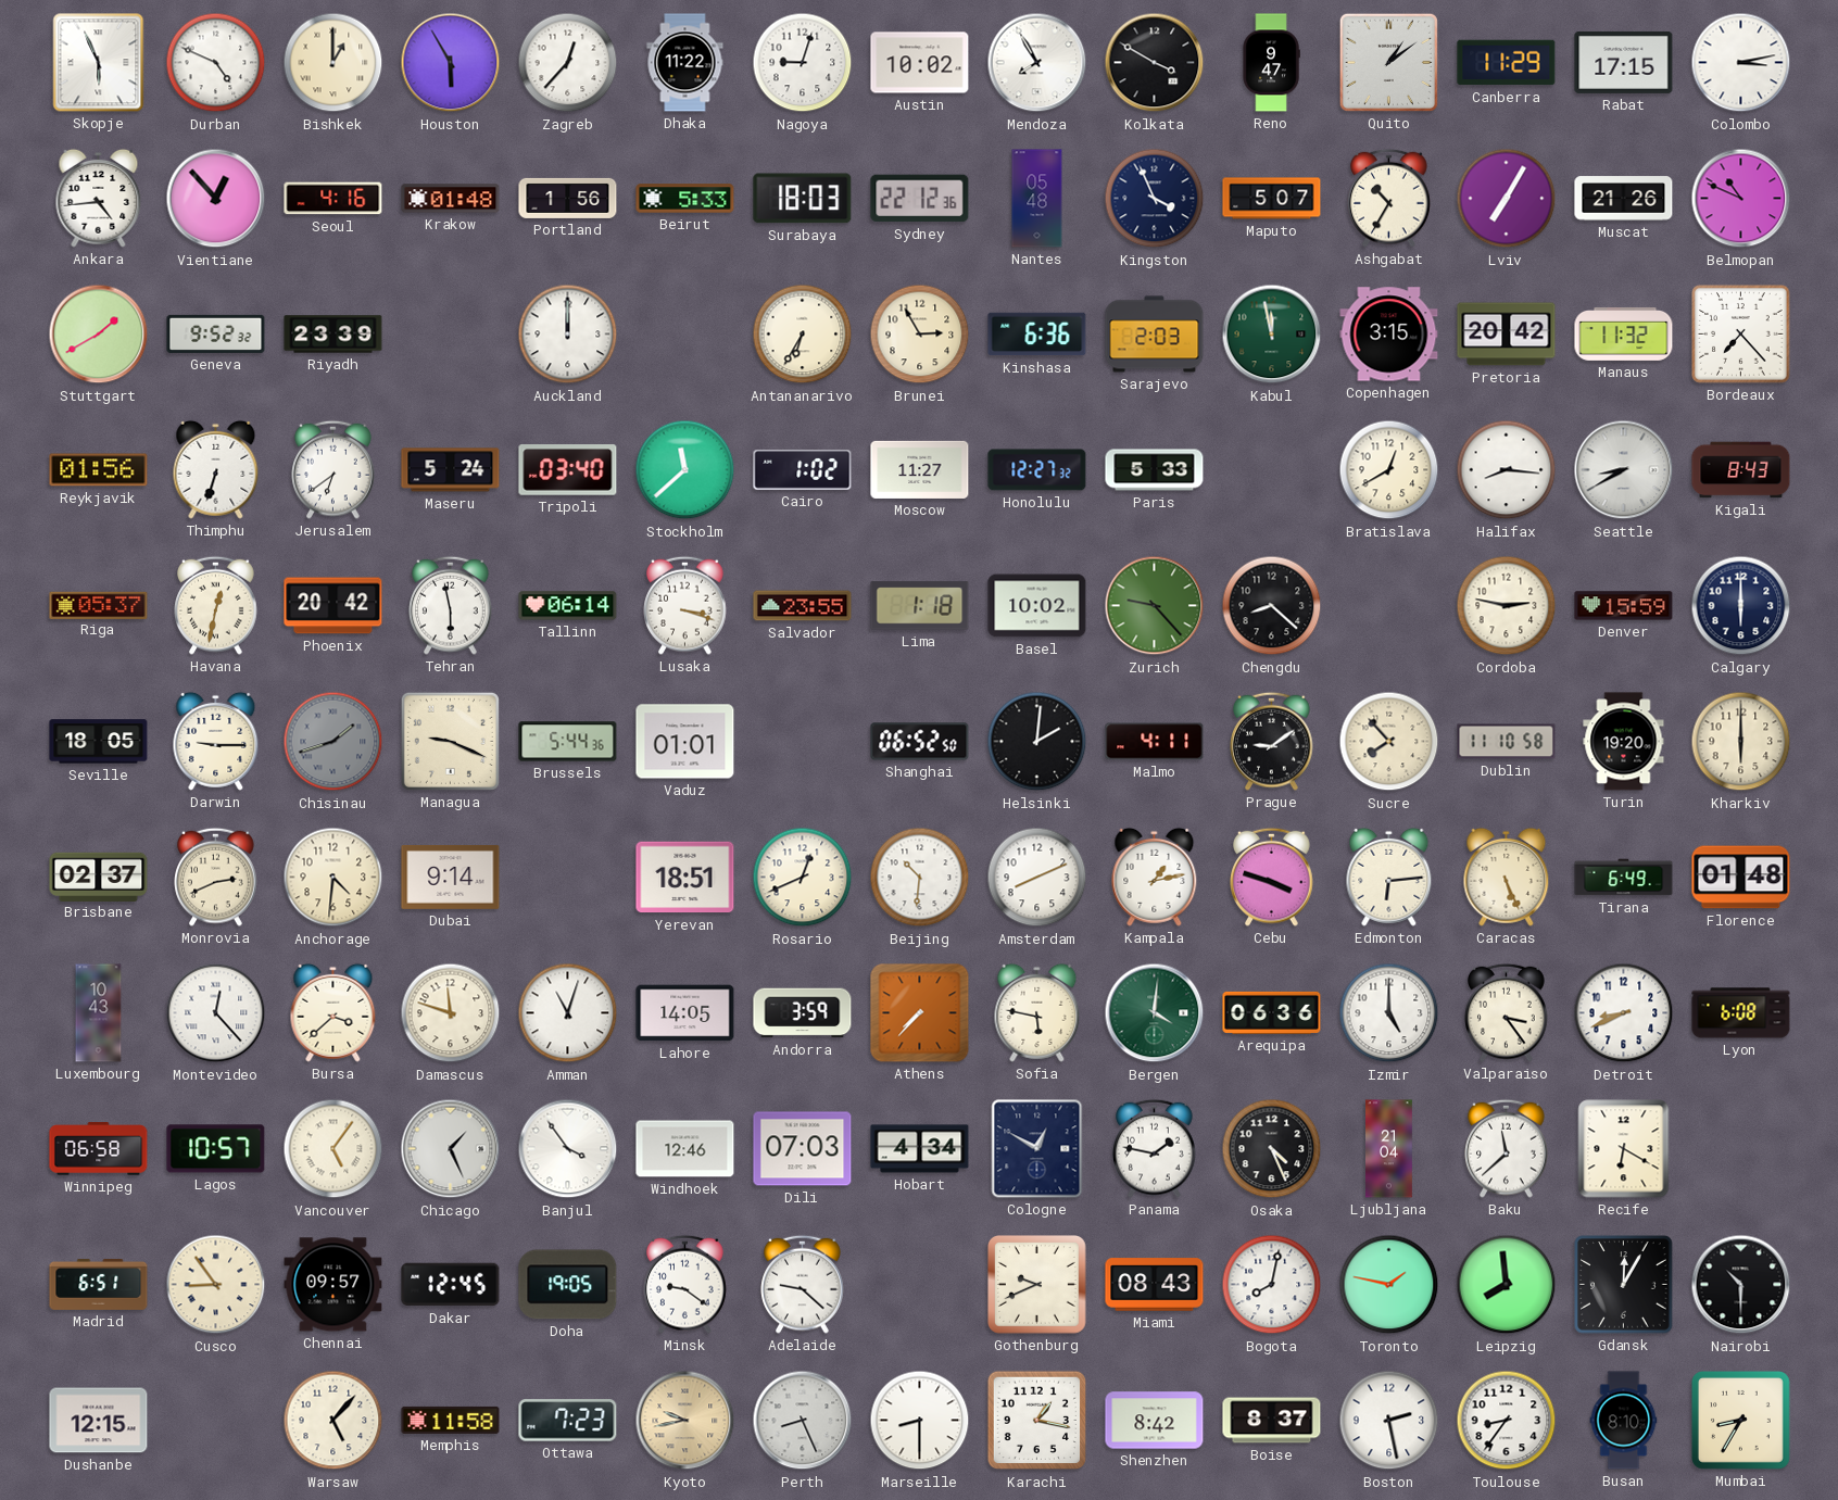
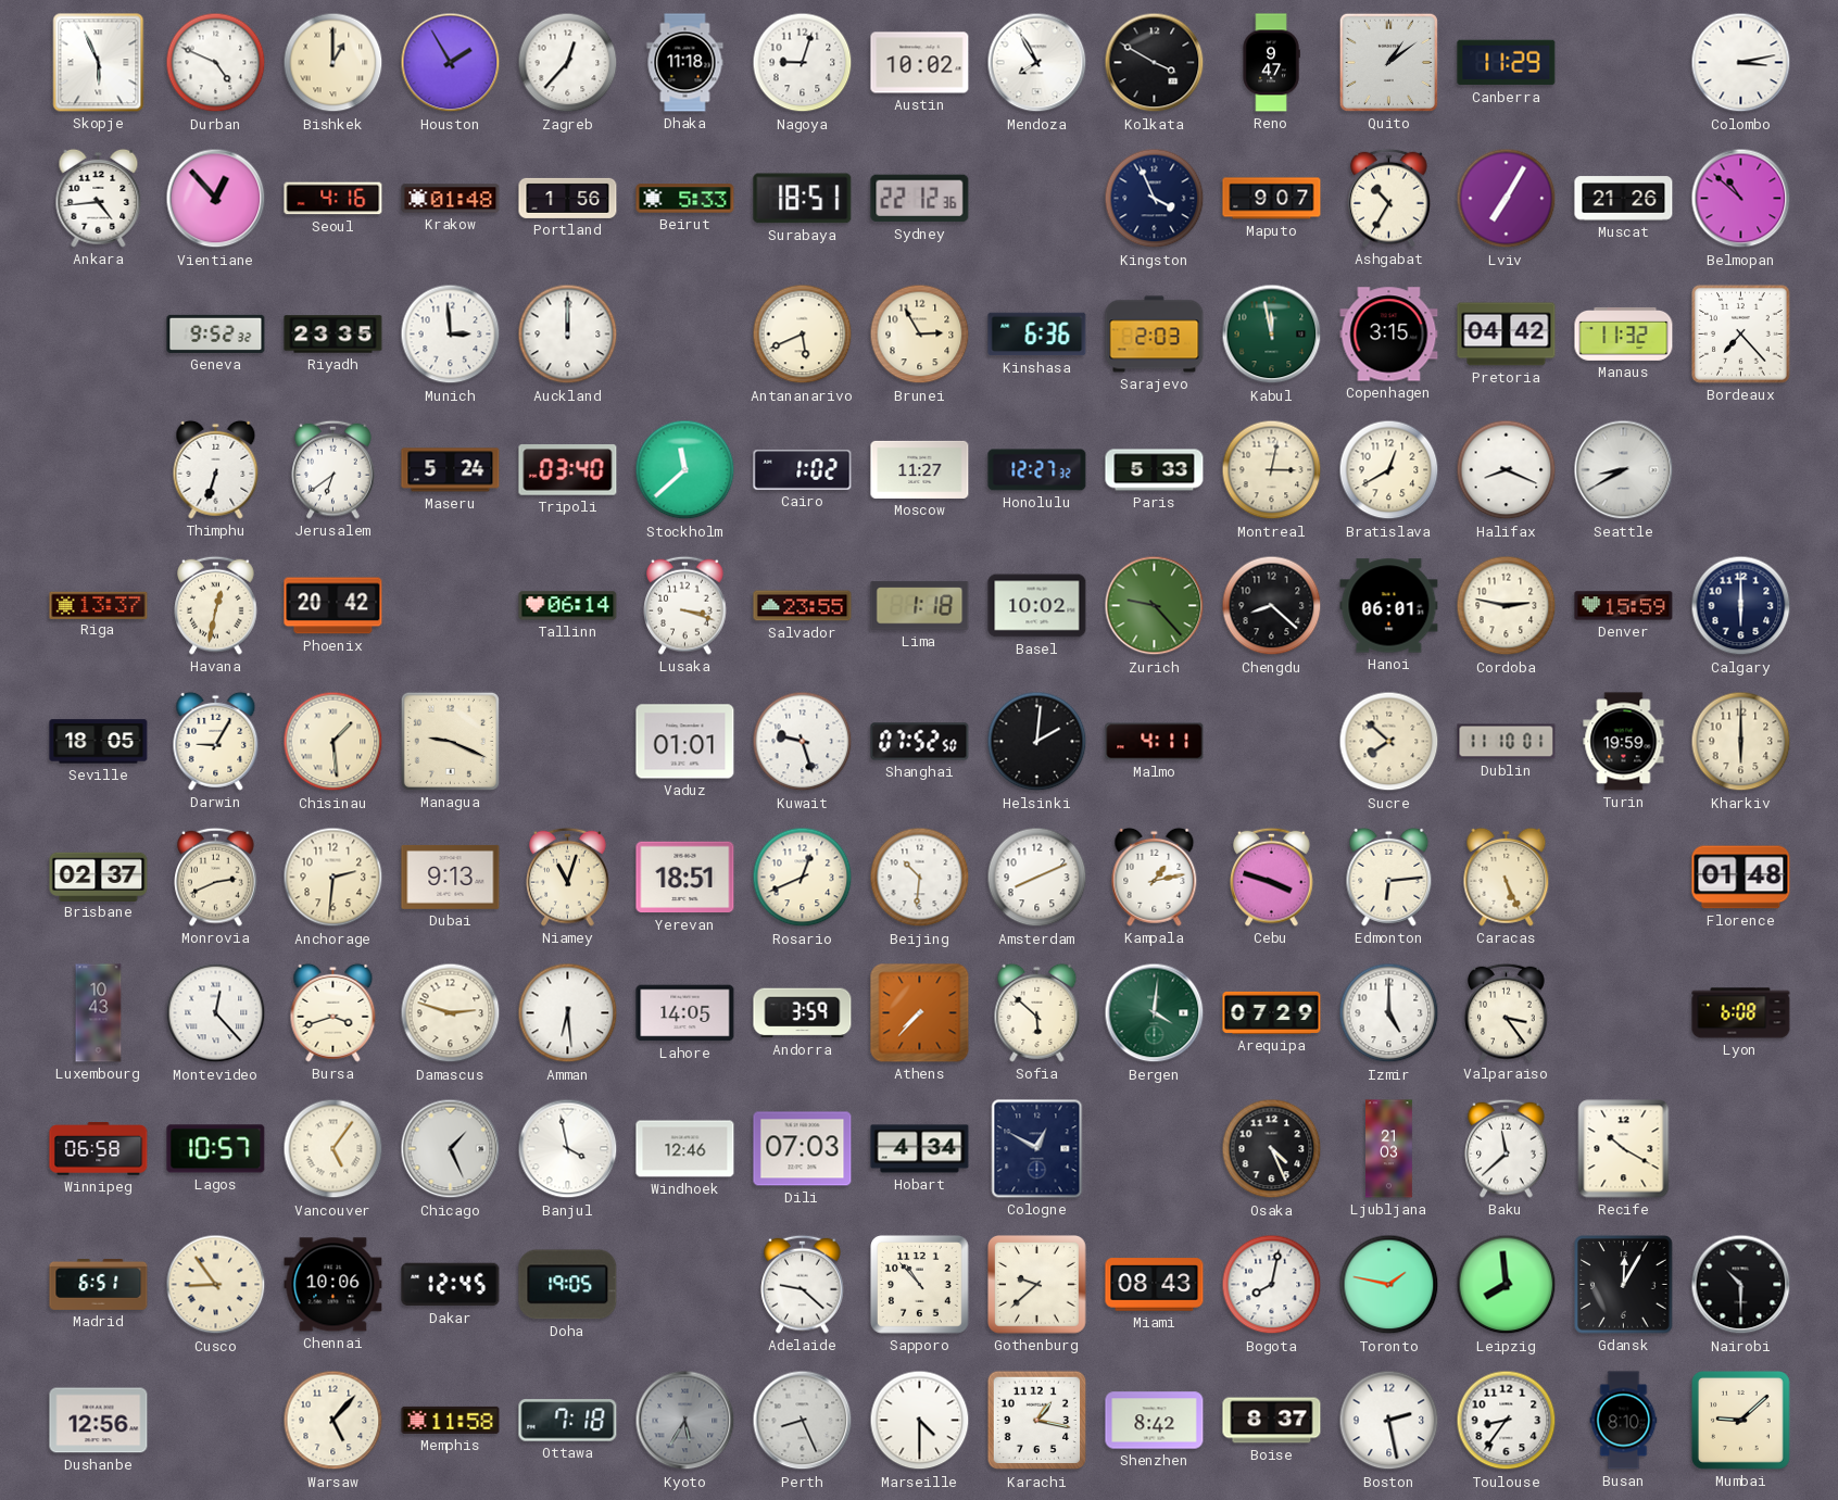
Houston: 5:55 -> 1:55 (451, 63)
Dhaka: 11:22 -> 11:18 (685, 63)
Rabat: 17:15 -> none (1624, 62)
Surabaya: 18:03 -> 18:51 (803, 199)
Nantes: 05:48 -> none (1037, 199)
Maputo: 5:07 -> 9:07 (1272, 199)
Belmopan: 10:49 -> 10:52 (1741, 199)
Stuttgart: 1:40 -> none (99, 335)
Riyadh: 23:39 -> 23:35 (333, 335)
Munich: none -> 2:59 (451, 335)
Antananarivo: 6:35 -> 5:41 (803, 335)
Pretoria: 20:42 -> 04:42 (1507, 335)
Reykjavik: 01:56 -> none (99, 470)
Montreal: none -> 3:02 (1272, 470)
Halifax: 8:16 -> 8:19 (1507, 470)
Kigali: 8:43 -> none (1741, 470)
Riga: 05:37 -> 13:37 (99, 605)
Tehran: 5:58 -> none (451, 605)
Hanoi: none -> 06:01 (1389, 606)
Darwin: 9:15 -> 9:05 (216, 741)
Chisinau: 1:42 -> 1:29 (333, 742)
Chisinau dial: grey -> cream (333, 742)
Brussels: 5:44 -> none (568, 742)
Kuwait: none -> 9:27 (803, 742)
Shanghai: 06:52 -> 07:52 (920, 742)
Prague: 9:09 -> none (1272, 741)
Sucre: 7:53 -> 7:52 (1389, 742)
Dublin: 11:10:58 -> 11:10:01 (1507, 742)
Turin: 19:20 -> 19:59 (1624, 742)
Anchorage: 4:31 -> 2:31 (333, 878)
Dubai: 9:14 -> 9:13 (451, 877)
Niamey: none -> 11:03 (568, 877)
Tirana: 6:49 -> none (1624, 878)
Bursa: 3:38 -> 3:42 (333, 1012)
Damascus: 11:48 -> 2:48 (451, 1013)
Amman: 11:03 -> 6:29 (568, 1013)
Sofia: 5:47 -> 5:52 (1037, 1012)
Arequipa: 06:36 -> 07:29 (1272, 1012)
Detroit: 8:41 -> none (1624, 1013)
Banjul: 3:54 -> 3:58 (568, 1149)
Panama: 1:47 -> none (1155, 1148)
Ljubljana: 21:04 -> 21:03 (1389, 1149)
Recife: 6:20 -> 10:20 (1624, 1149)
Chennai: 09:57 -> 10:06 (333, 1285)
Minsk: 9:21 -> none (685, 1284)
Sapporo: none -> 10:53 (920, 1285)
Gothenburg: 9:41 -> 9:38 (1037, 1285)
Dushanbe: 12:15 -> 12:56 (99, 1421)
Ottawa: 7:23 -> 7:18 (568, 1421)
Kyoto: 9:43 -> 5:35 (685, 1421)
Kyoto dial: champagne -> grey (685, 1421)
Marseille: 8:30 -> 4:30 (920, 1421)
Mumbai: 8:35 -> 9:08 (1741, 1421)
